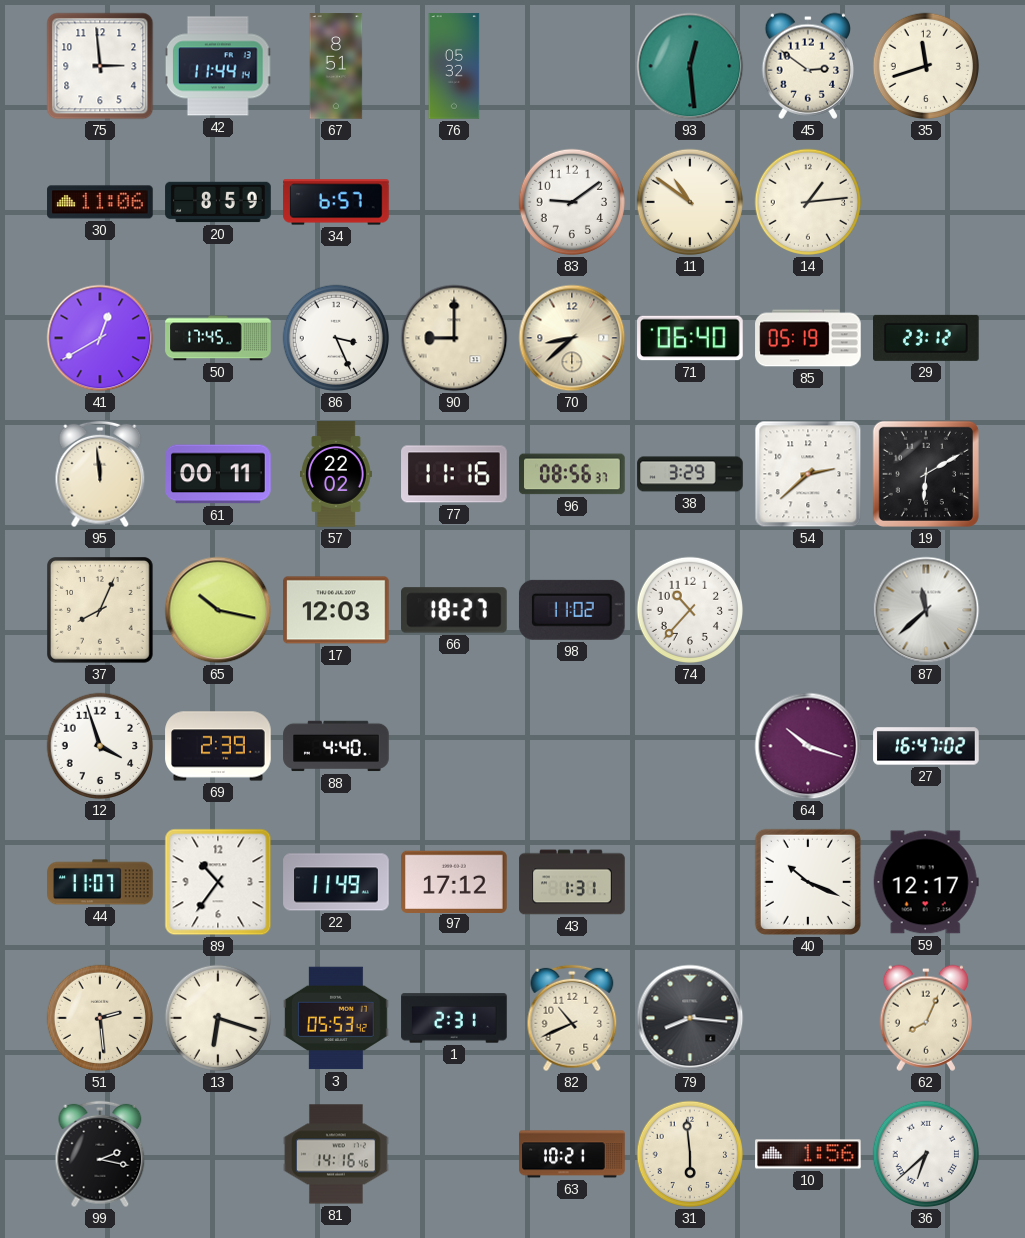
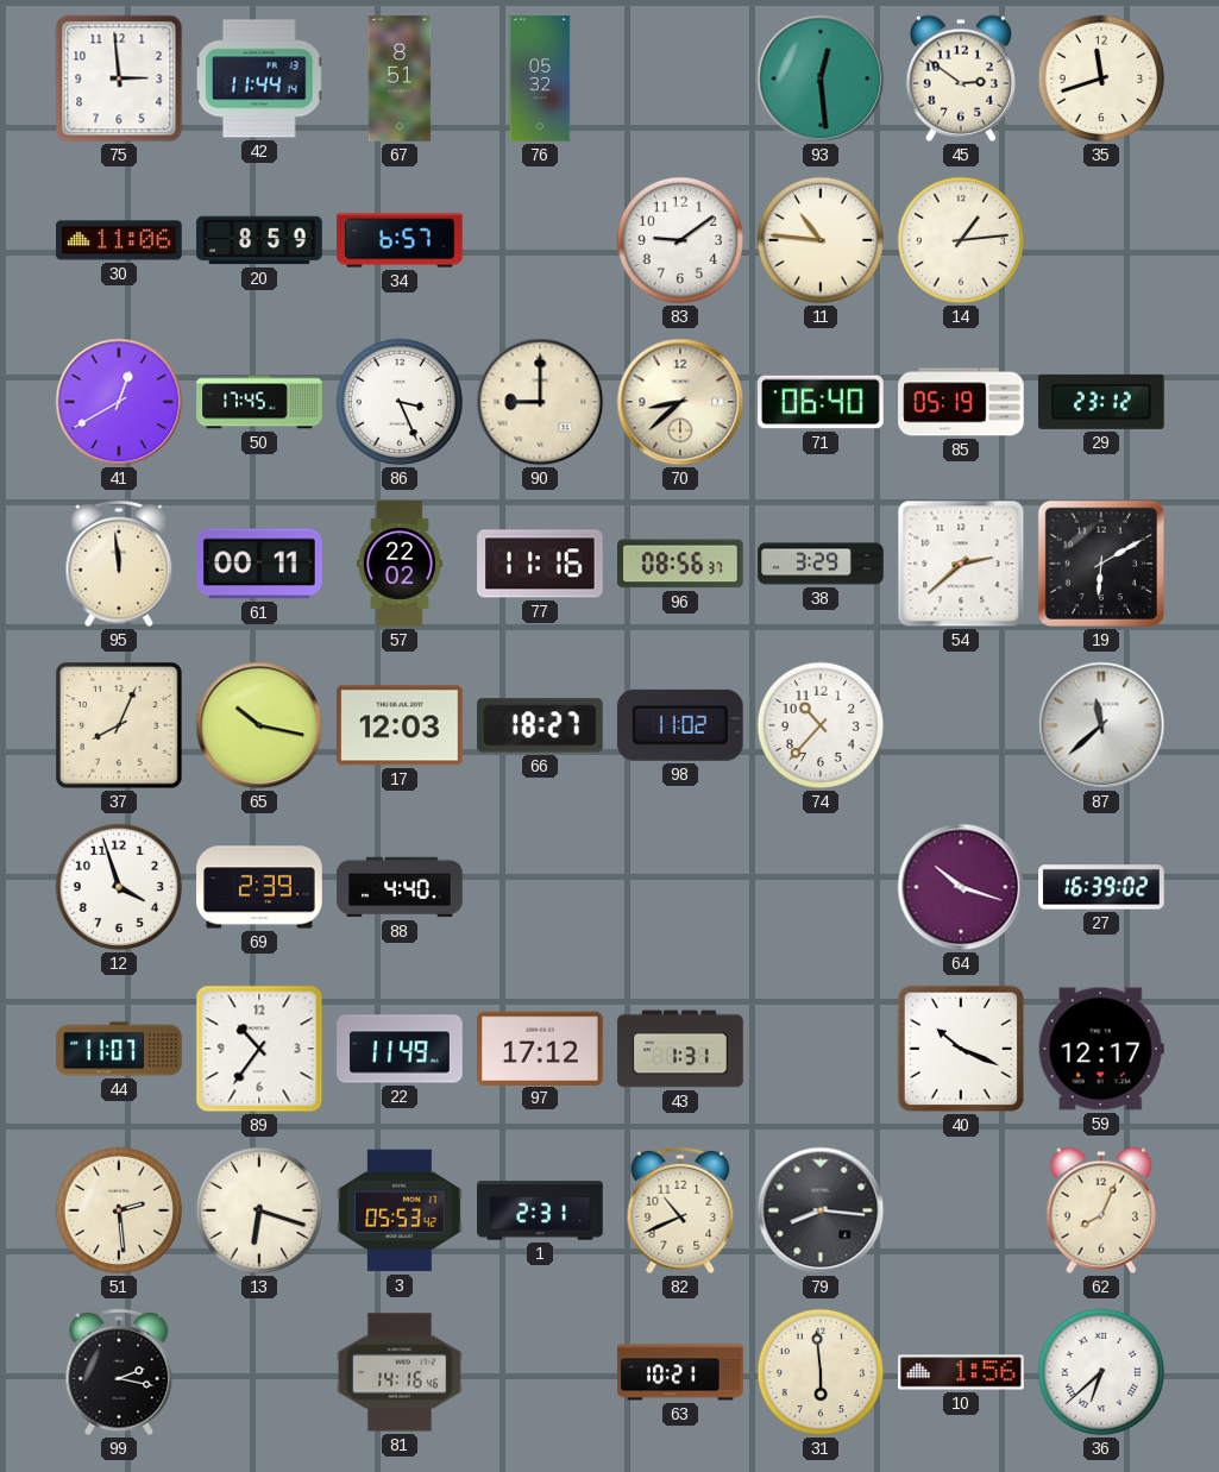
11: 10:51 -> 10:46 (821, 240)
27: 16:47 -> 16:39 (1101, 887)
